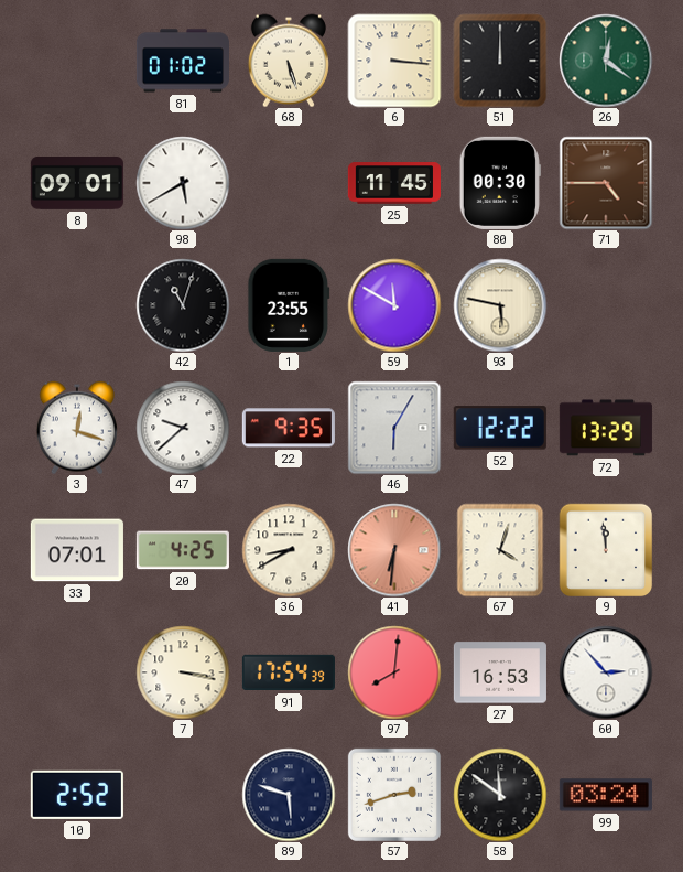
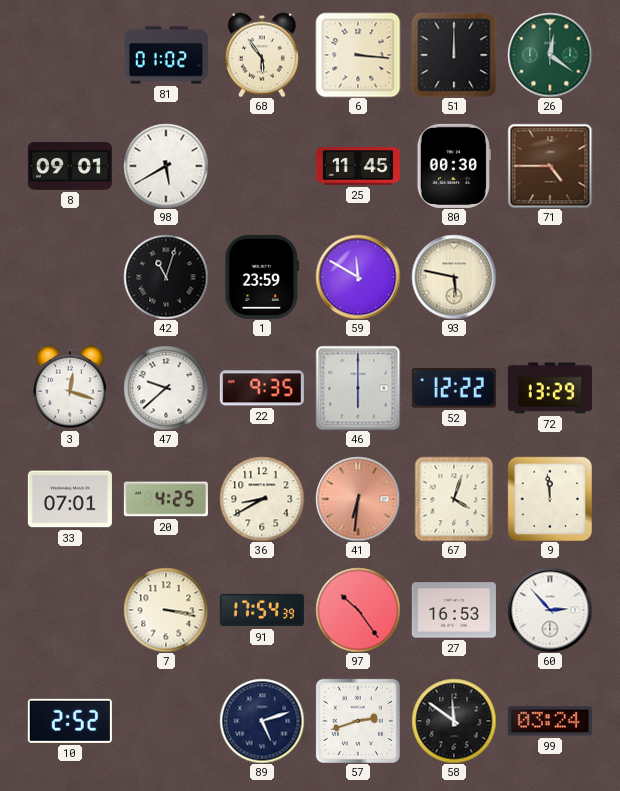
68: 5:27 -> 5:54 (262, 55)
1: 23:55 -> 23:59 (262, 277)
46: 6:05 -> 6:00 (358, 388)
97: 8:01 -> 10:24 (358, 610)
89: 5:48 -> 5:12 (262, 721)
